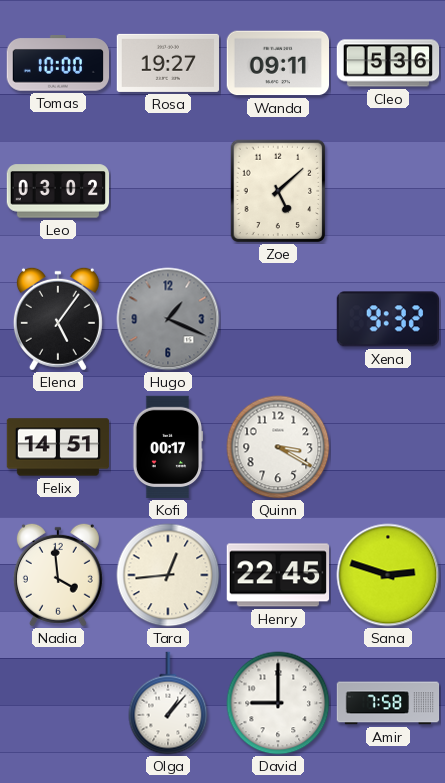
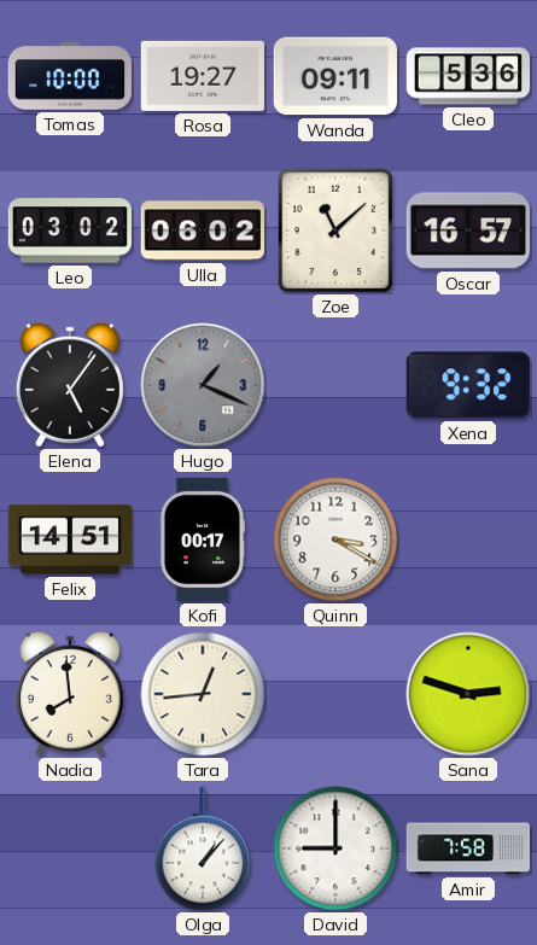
Ulla: none -> 06:02 (202, 231)
Zoe: 5:08 -> 11:08 (335, 231)
Oscar: none -> 16:57 (467, 231)
Nadia: 3:59 -> 7:59 (70, 694)
Henry: 22:45 -> none (277, 575)
